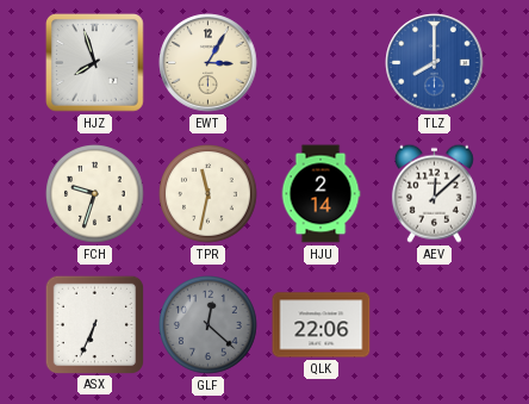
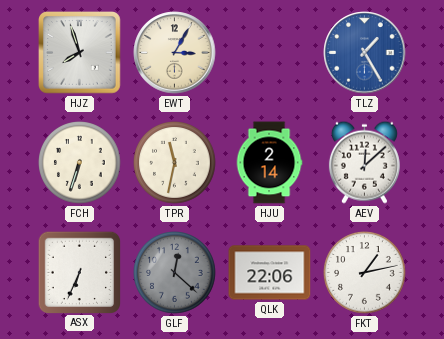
TLZ: 8:00 -> 1:25 (365, 53)
FCH: 9:33 -> 6:33 (80, 163)
FKT: none -> 1:13 (365, 273)
